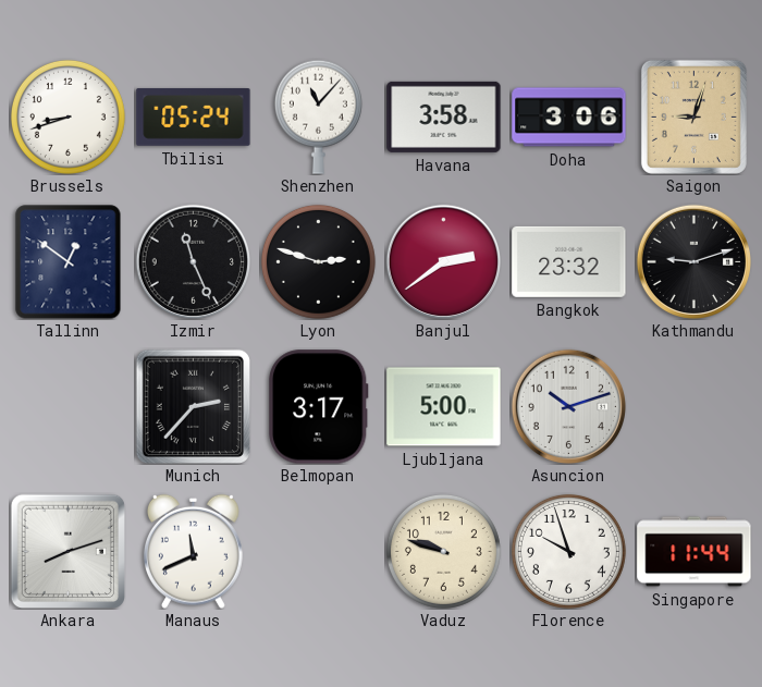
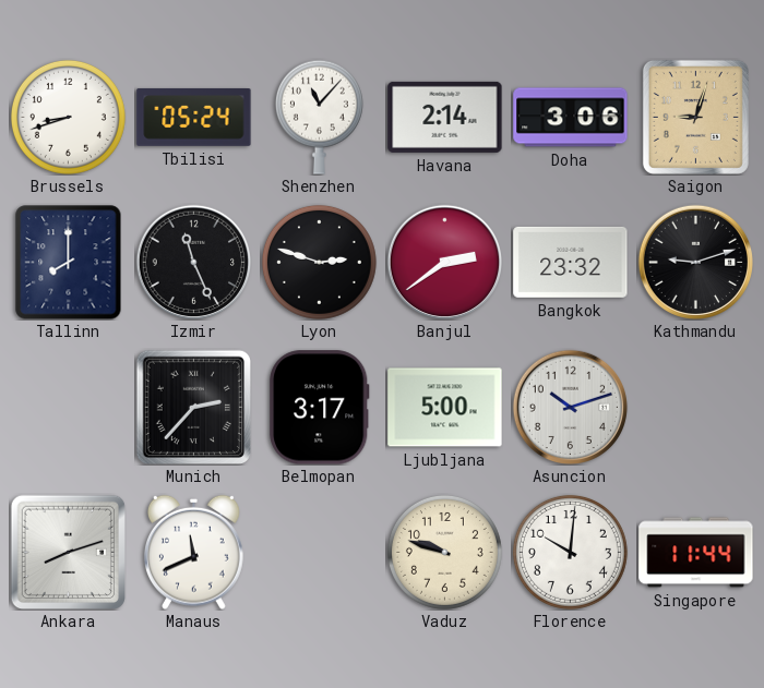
Havana: 3:58 -> 2:14 (445, 117)
Tallinn: 12:51 -> 8:00 (69, 263)
Florence: 9:57 -> 10:01 (570, 552)
